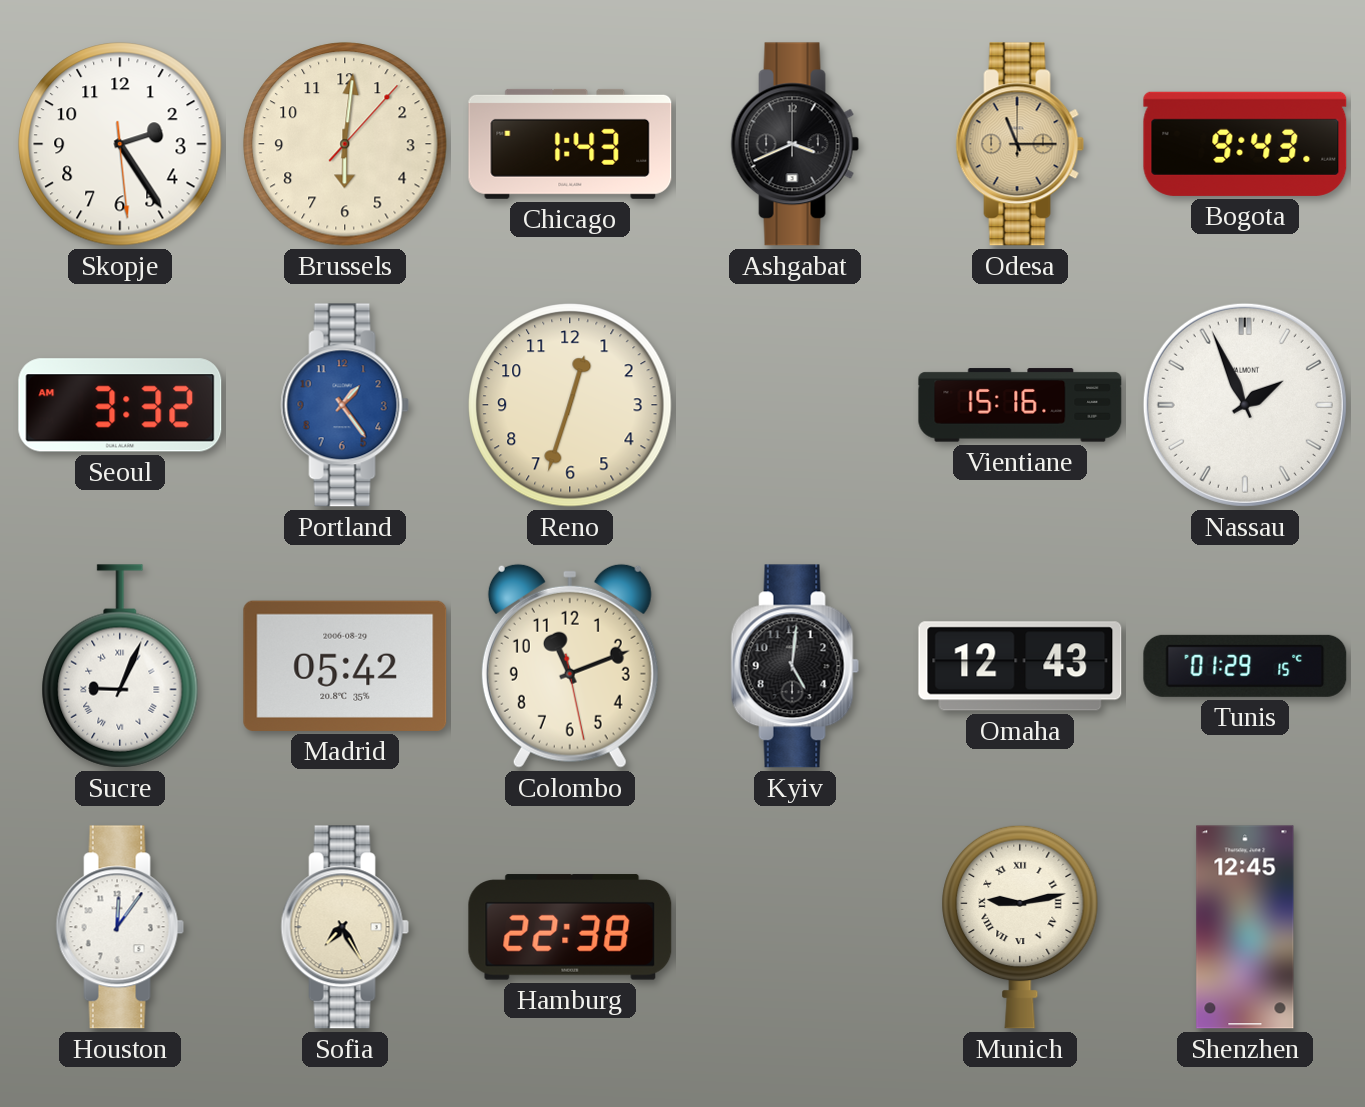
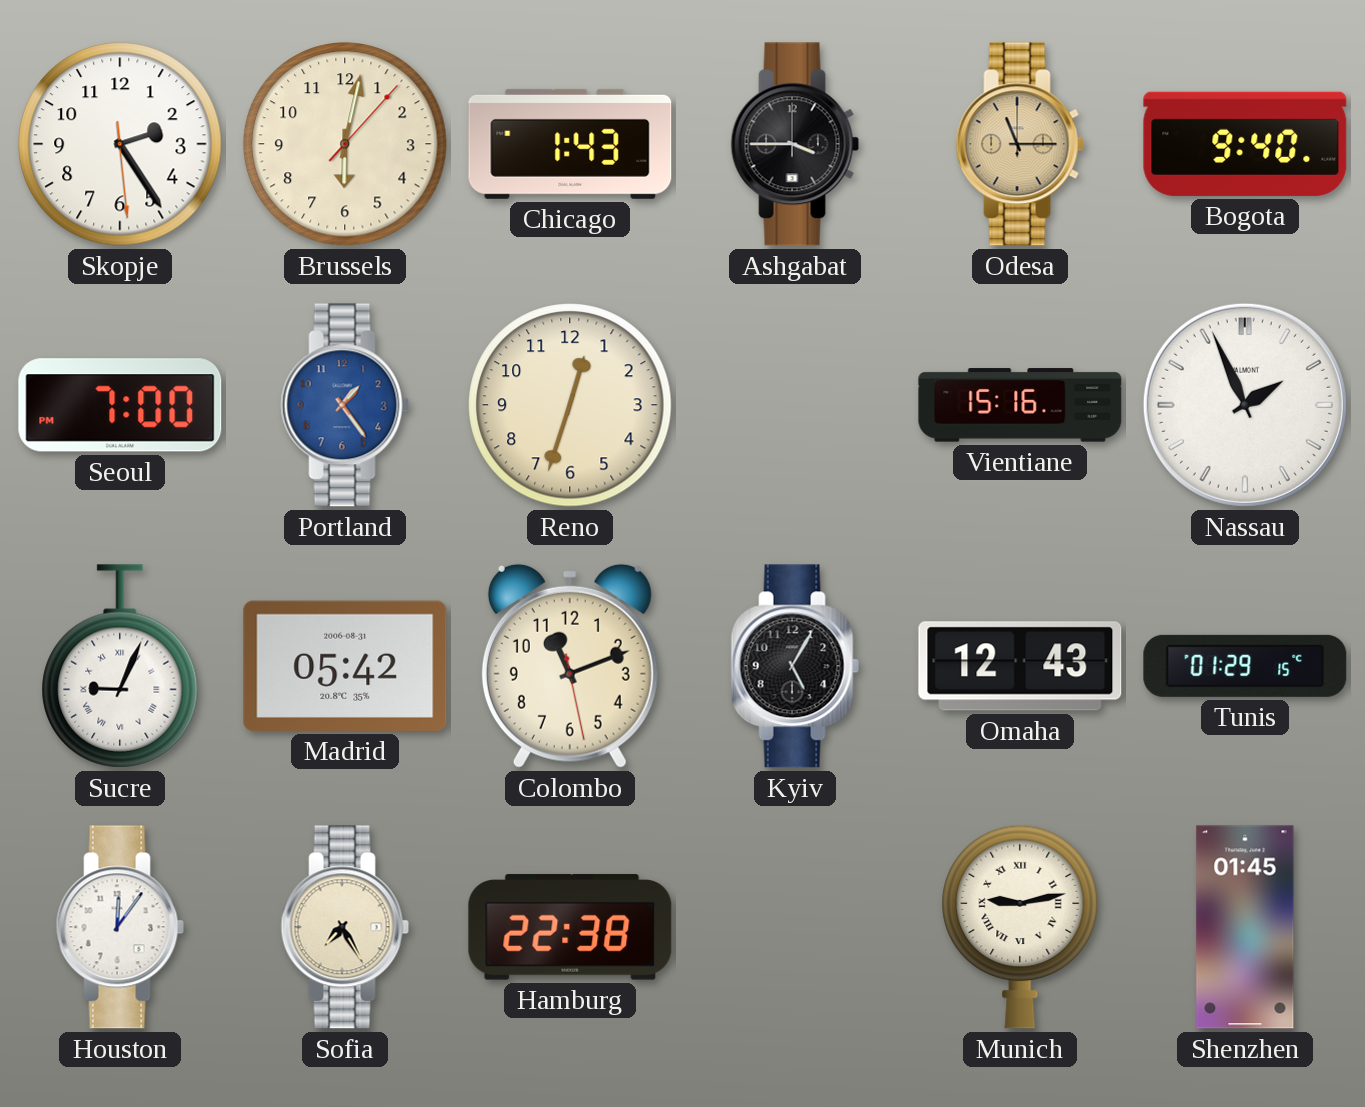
Brussels: 6:01 -> 6:02 (345, 144)
Ashgabat: 3:41 -> 3:45 (795, 144)
Bogota: 9:43 -> 9:40 (1245, 144)
Seoul: 3:32 -> 7:00 (120, 405)
Madrid date: 2006-08-29 -> 2006-08-31 (345, 666)
Kyiv: 5:01 -> 5:05 (795, 666)
Shenzhen: 12:45 -> 01:45 (1245, 927)
